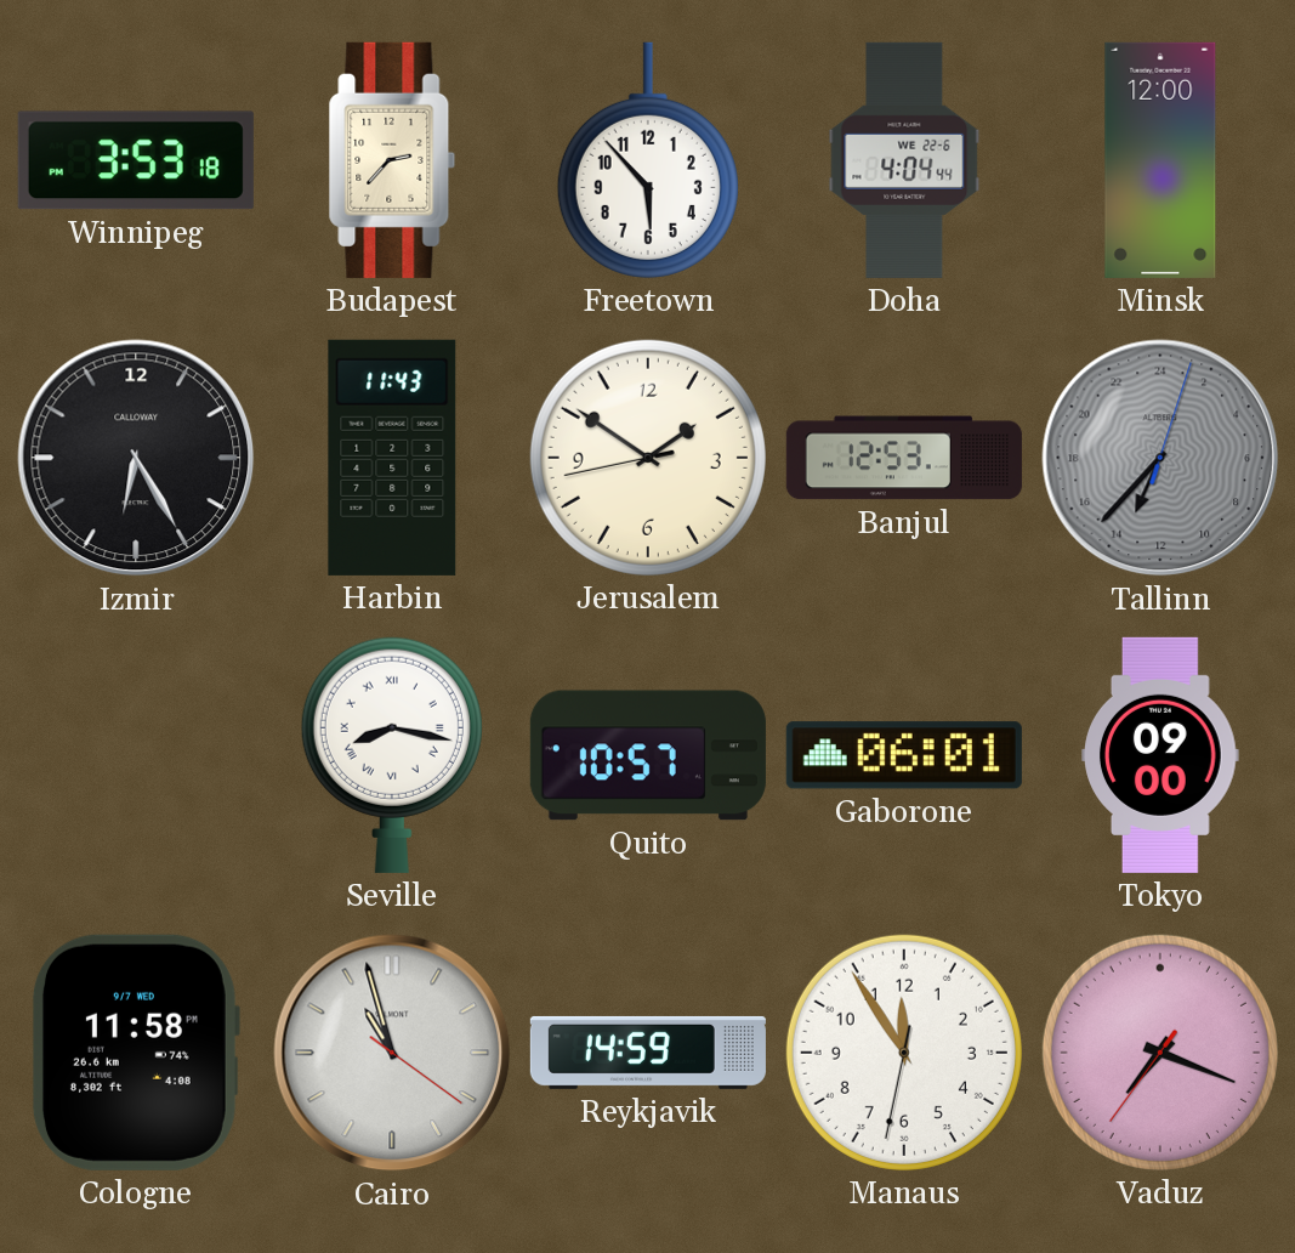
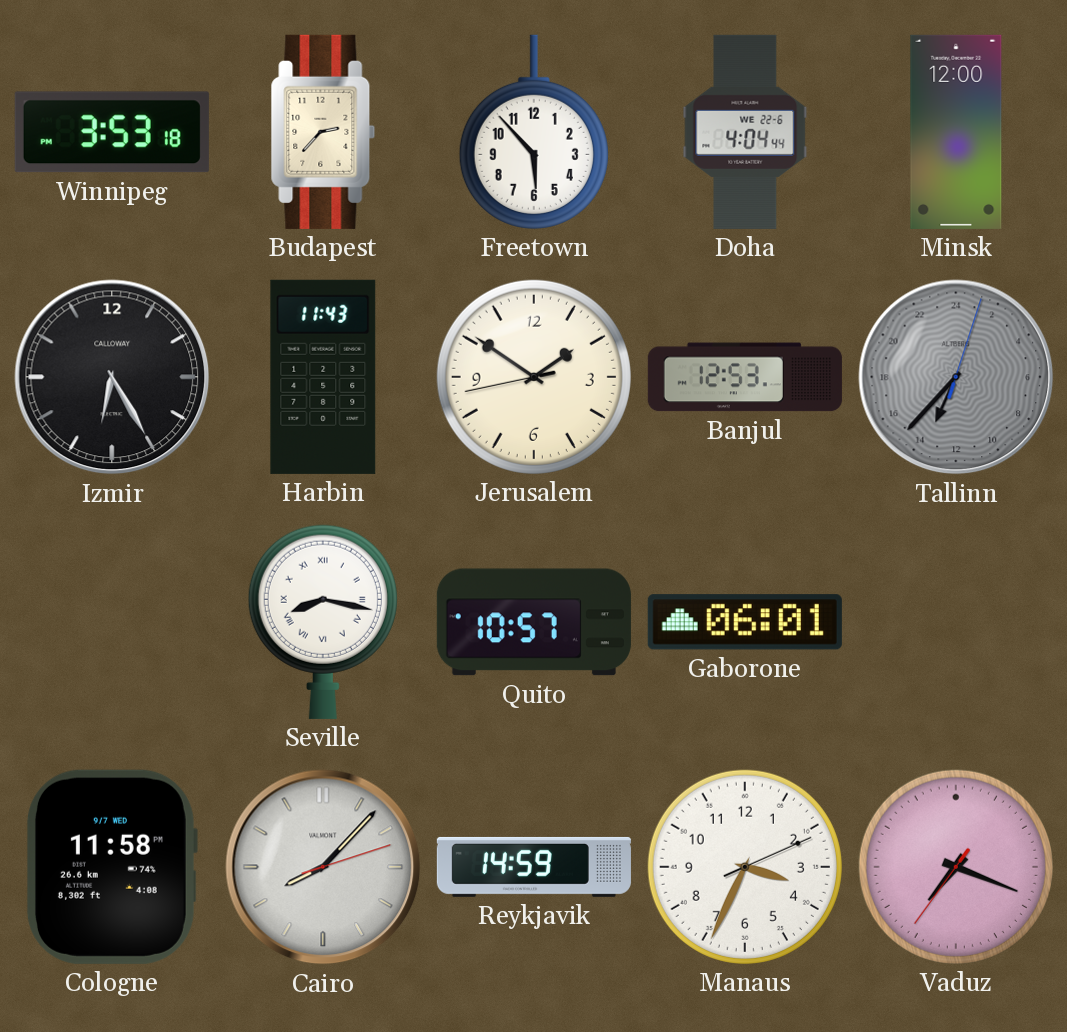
Tokyo: 09:00 -> none (1160, 755)
Cairo: 10:57 -> 8:07 (323, 867)
Manaus: 11:54 -> 3:34 (745, 867)
